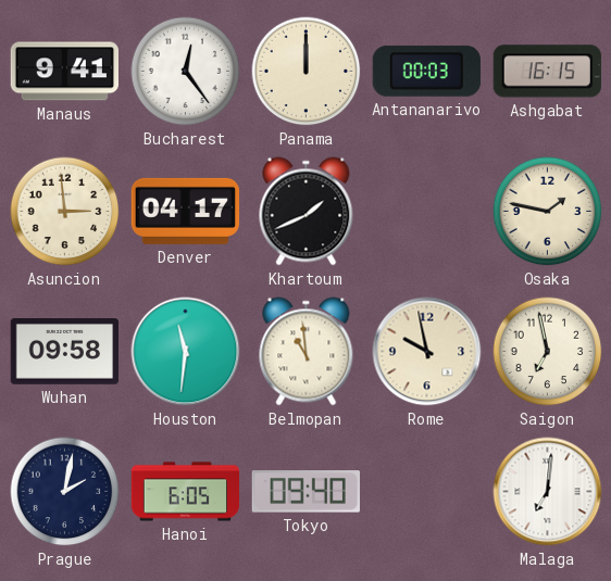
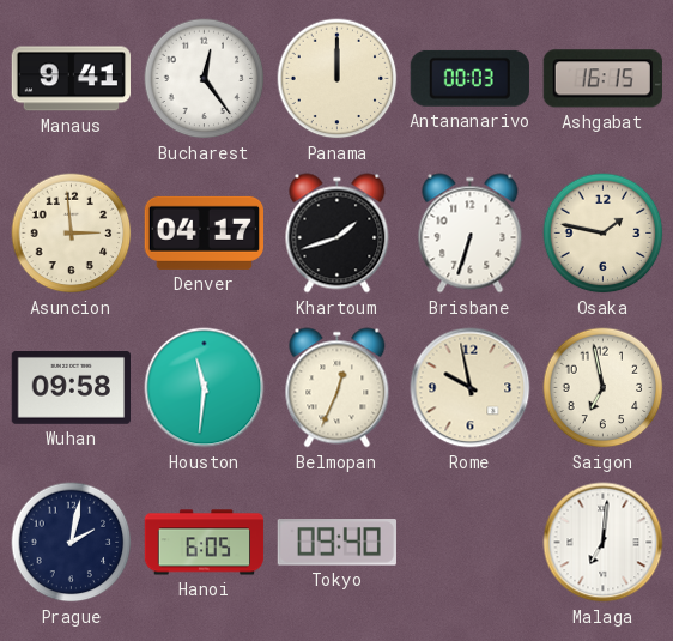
Khartoum: 1:41 -> 1:42 (338, 234)
Brisbane: none -> 6:33 (471, 234)
Belmopan: 10:59 -> 12:34 (338, 388)
